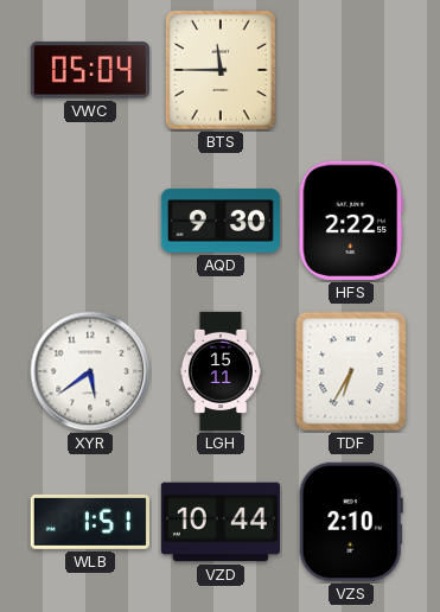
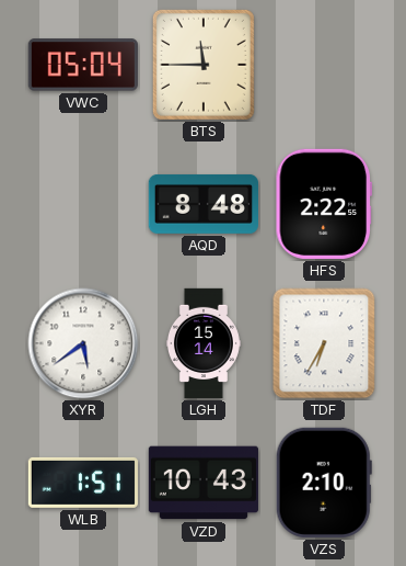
AQD: 9:30 -> 8:48 (204, 204)
LGH: 15:11 -> 15:14 (204, 343)
VZD: 10:44 -> 10:43 (204, 483)
